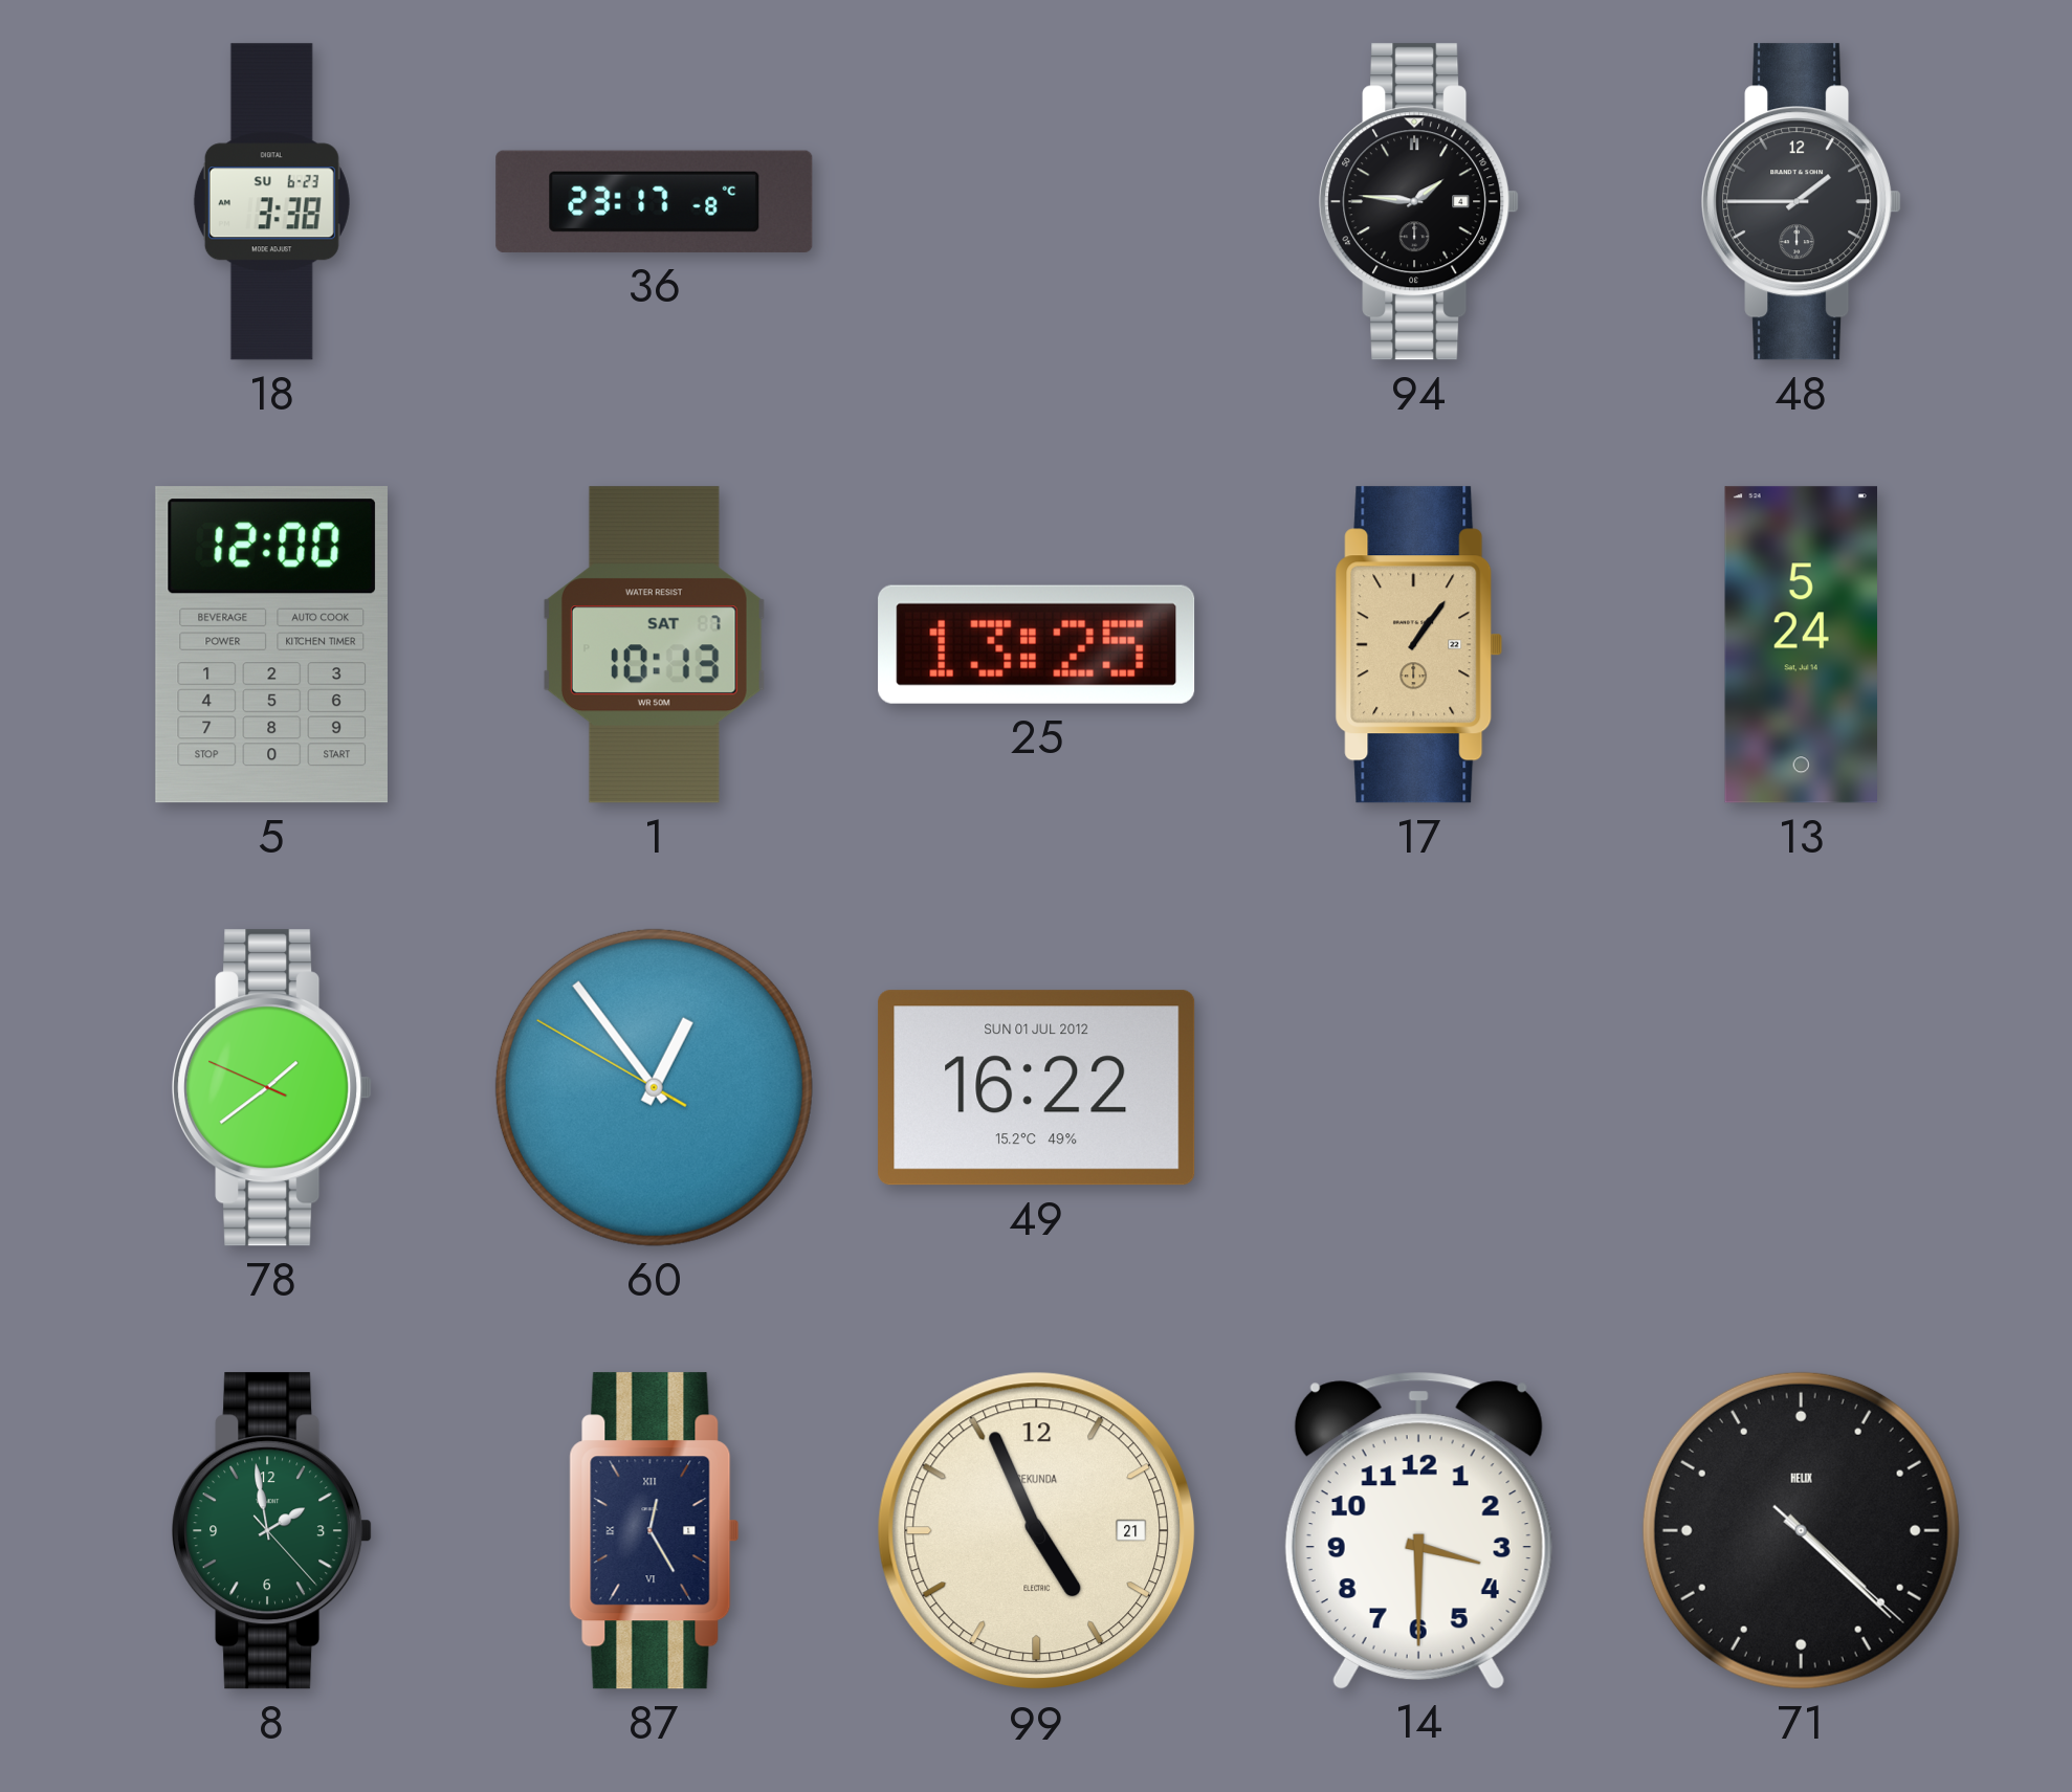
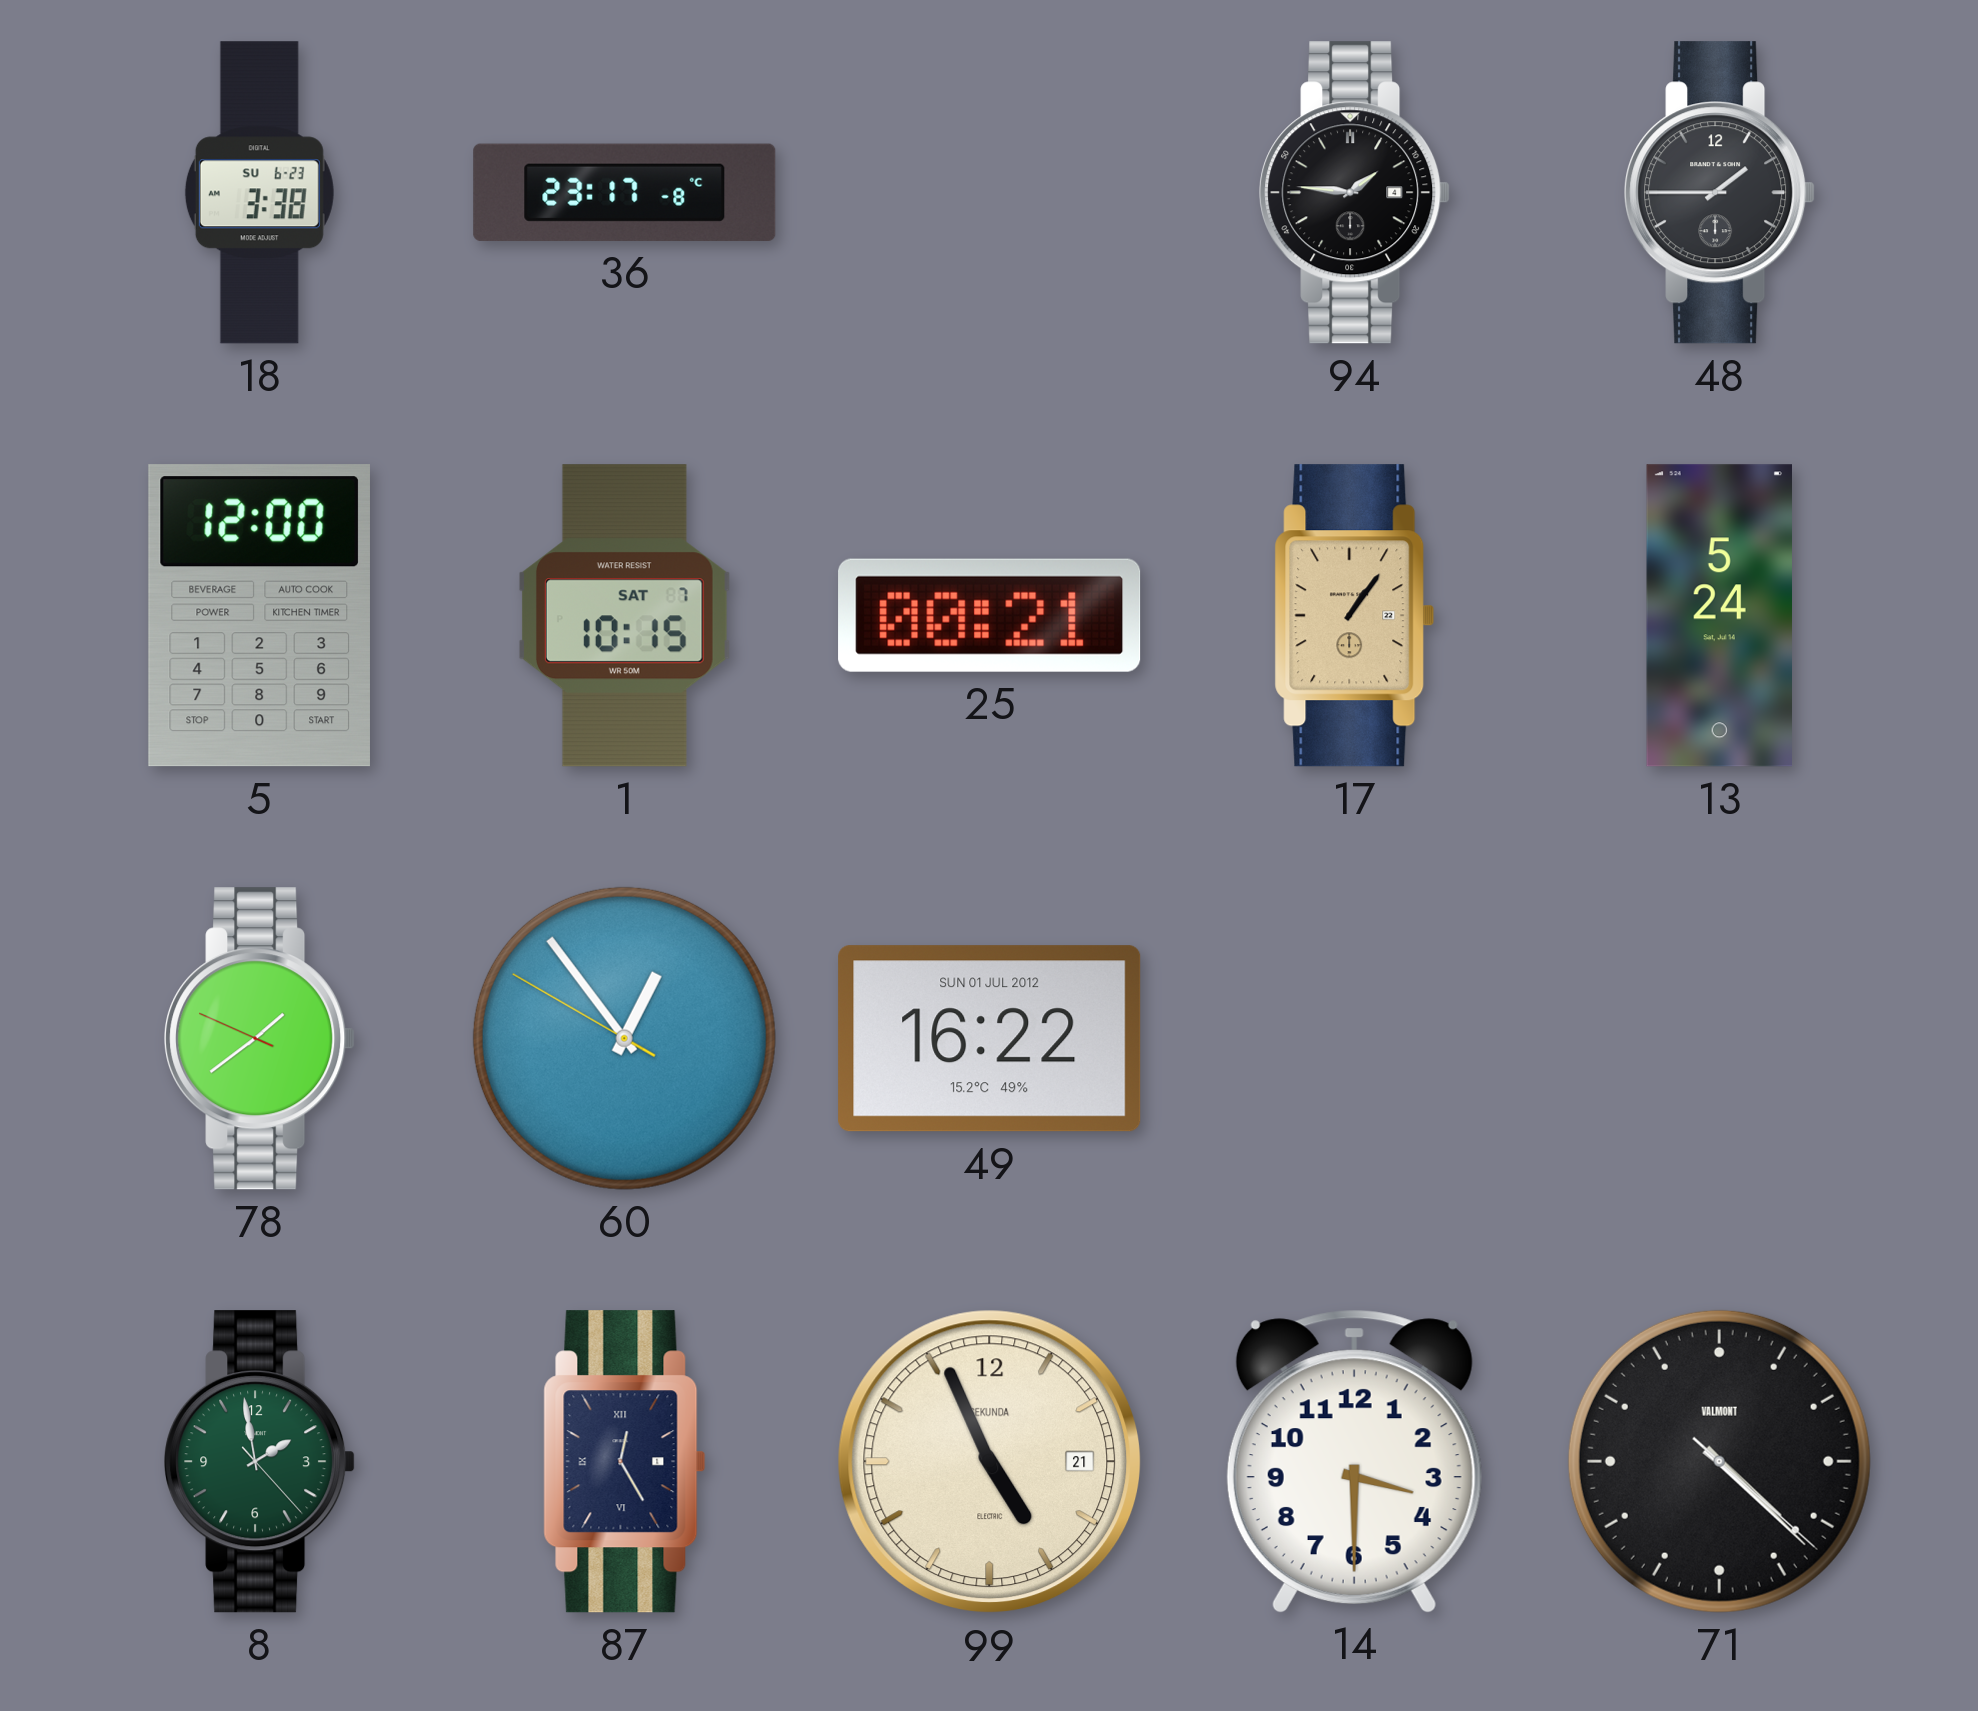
1: 10:13 -> 10:15 (624, 616)
25: 13:25 -> 00:21 (990, 615)
71 brand: HELIX -> VALMONT (1719, 1461)
